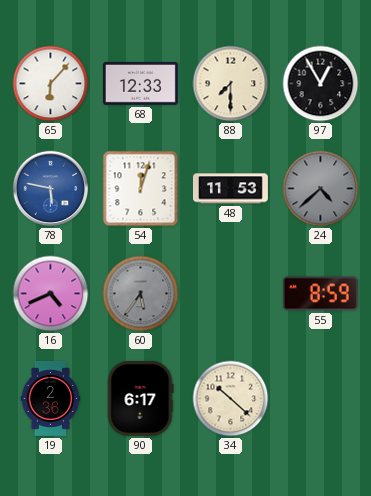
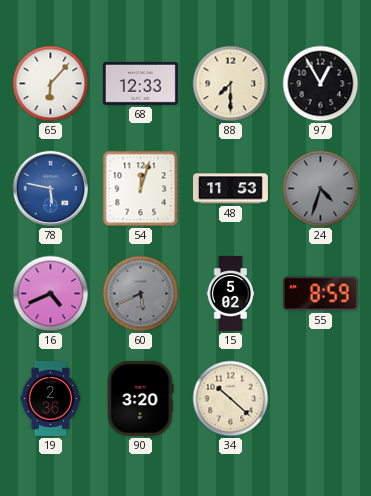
24: 4:38 -> 4:33 (321, 189)
60: 5:36 -> 5:41 (141, 294)
15: none -> 5:02 (231, 294)
90: 6:17 -> 3:20 (140, 398)
